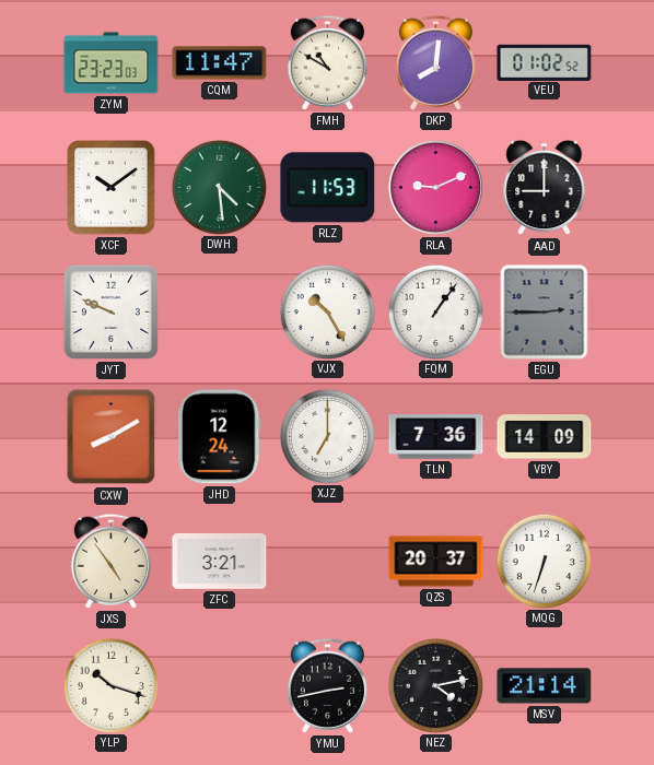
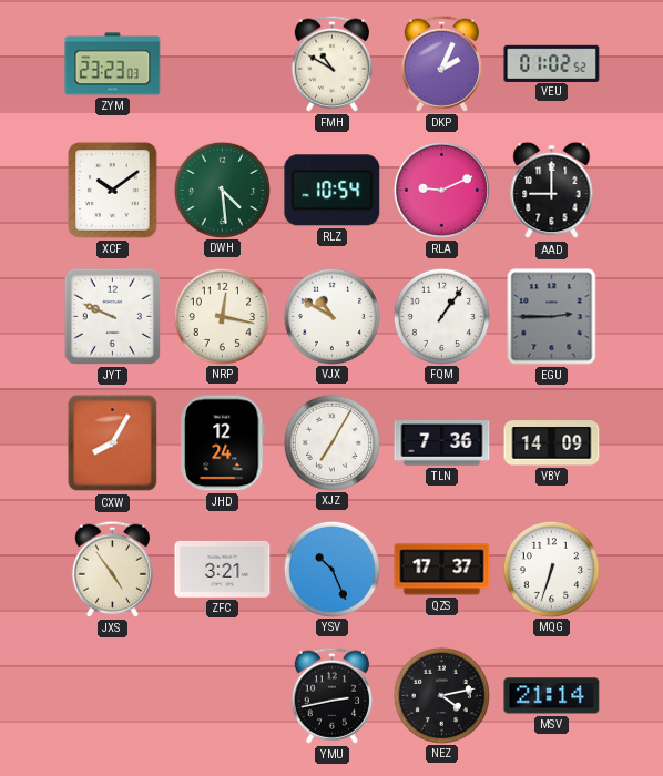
CQM: 11:47 -> none (220, 63)
DKP: 8:01 -> 2:04 (441, 63)
RLZ: 11:53 -> 10:54 (333, 191)
NRP: none -> 12:17 (222, 316)
VJX: 10:25 -> 10:50 (331, 316)
CXW: 8:10 -> 8:05 (113, 443)
XJZ: 7:00 -> 7:05 (331, 442)
YSV: none -> 10:26 (331, 569)
QZS: 20:37 -> 17:37 (442, 570)
YLP: 10:18 -> none (110, 685)
